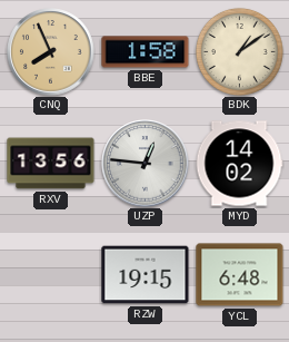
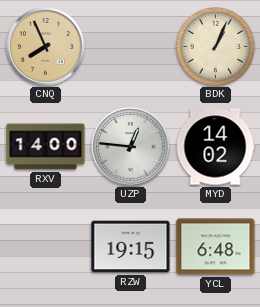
BBE: 1:58 -> none (146, 52)
BDK: 1:09 -> 1:04 (215, 46)
RXV: 13:56 -> 14:00 (46, 147)
